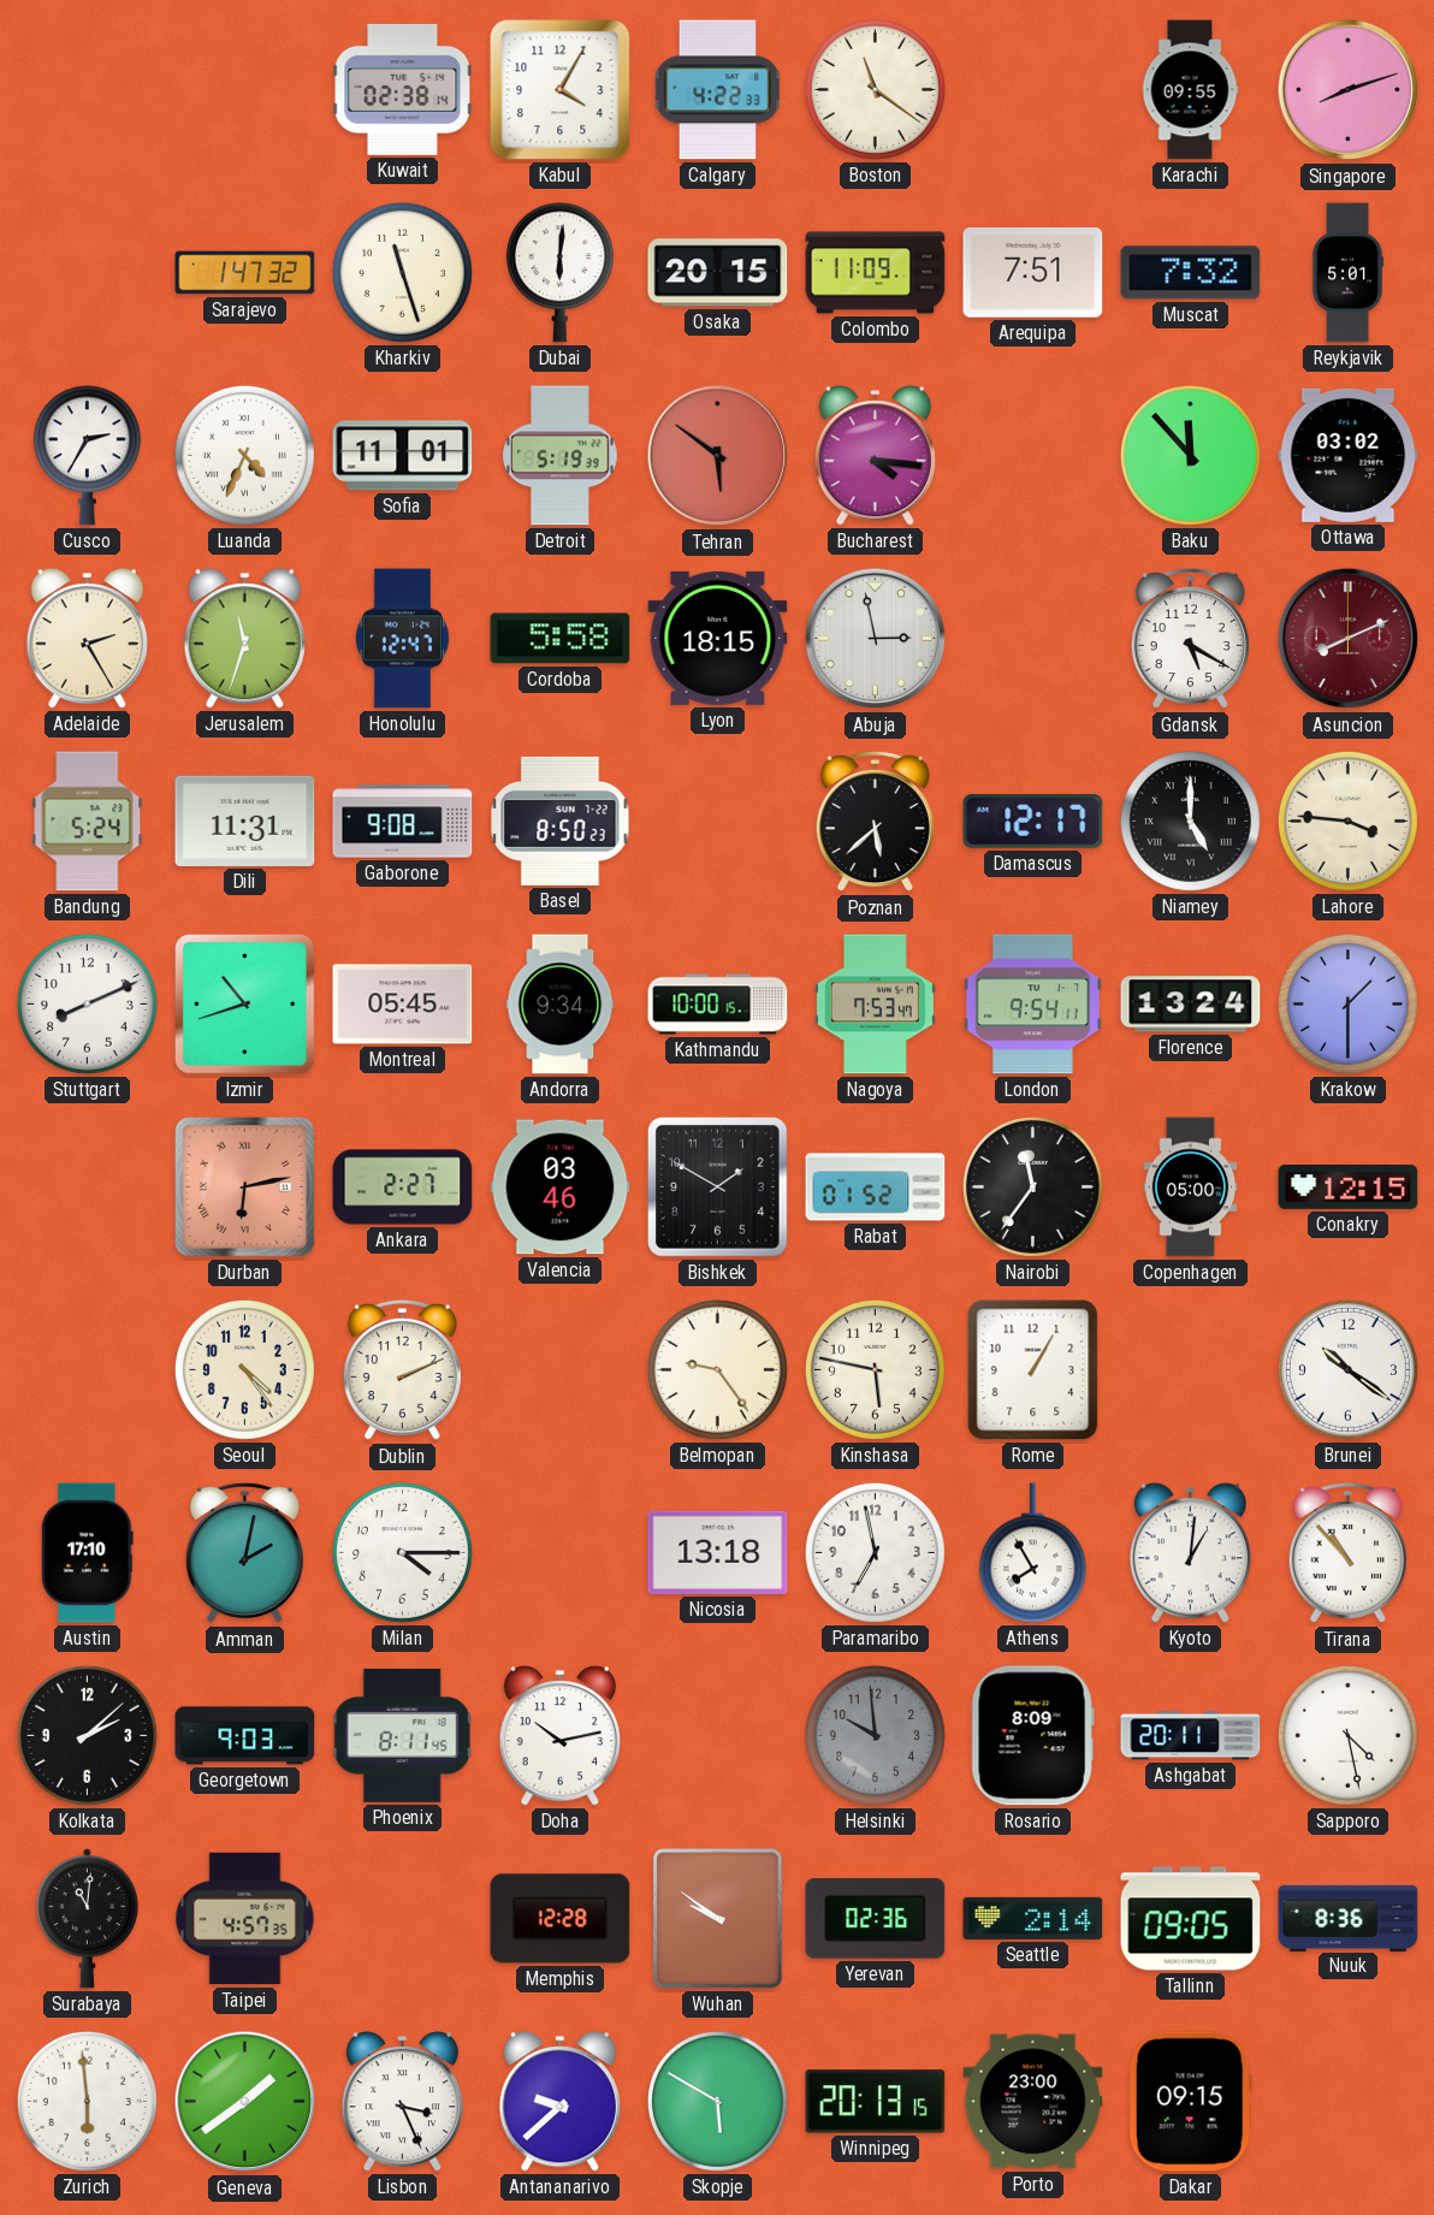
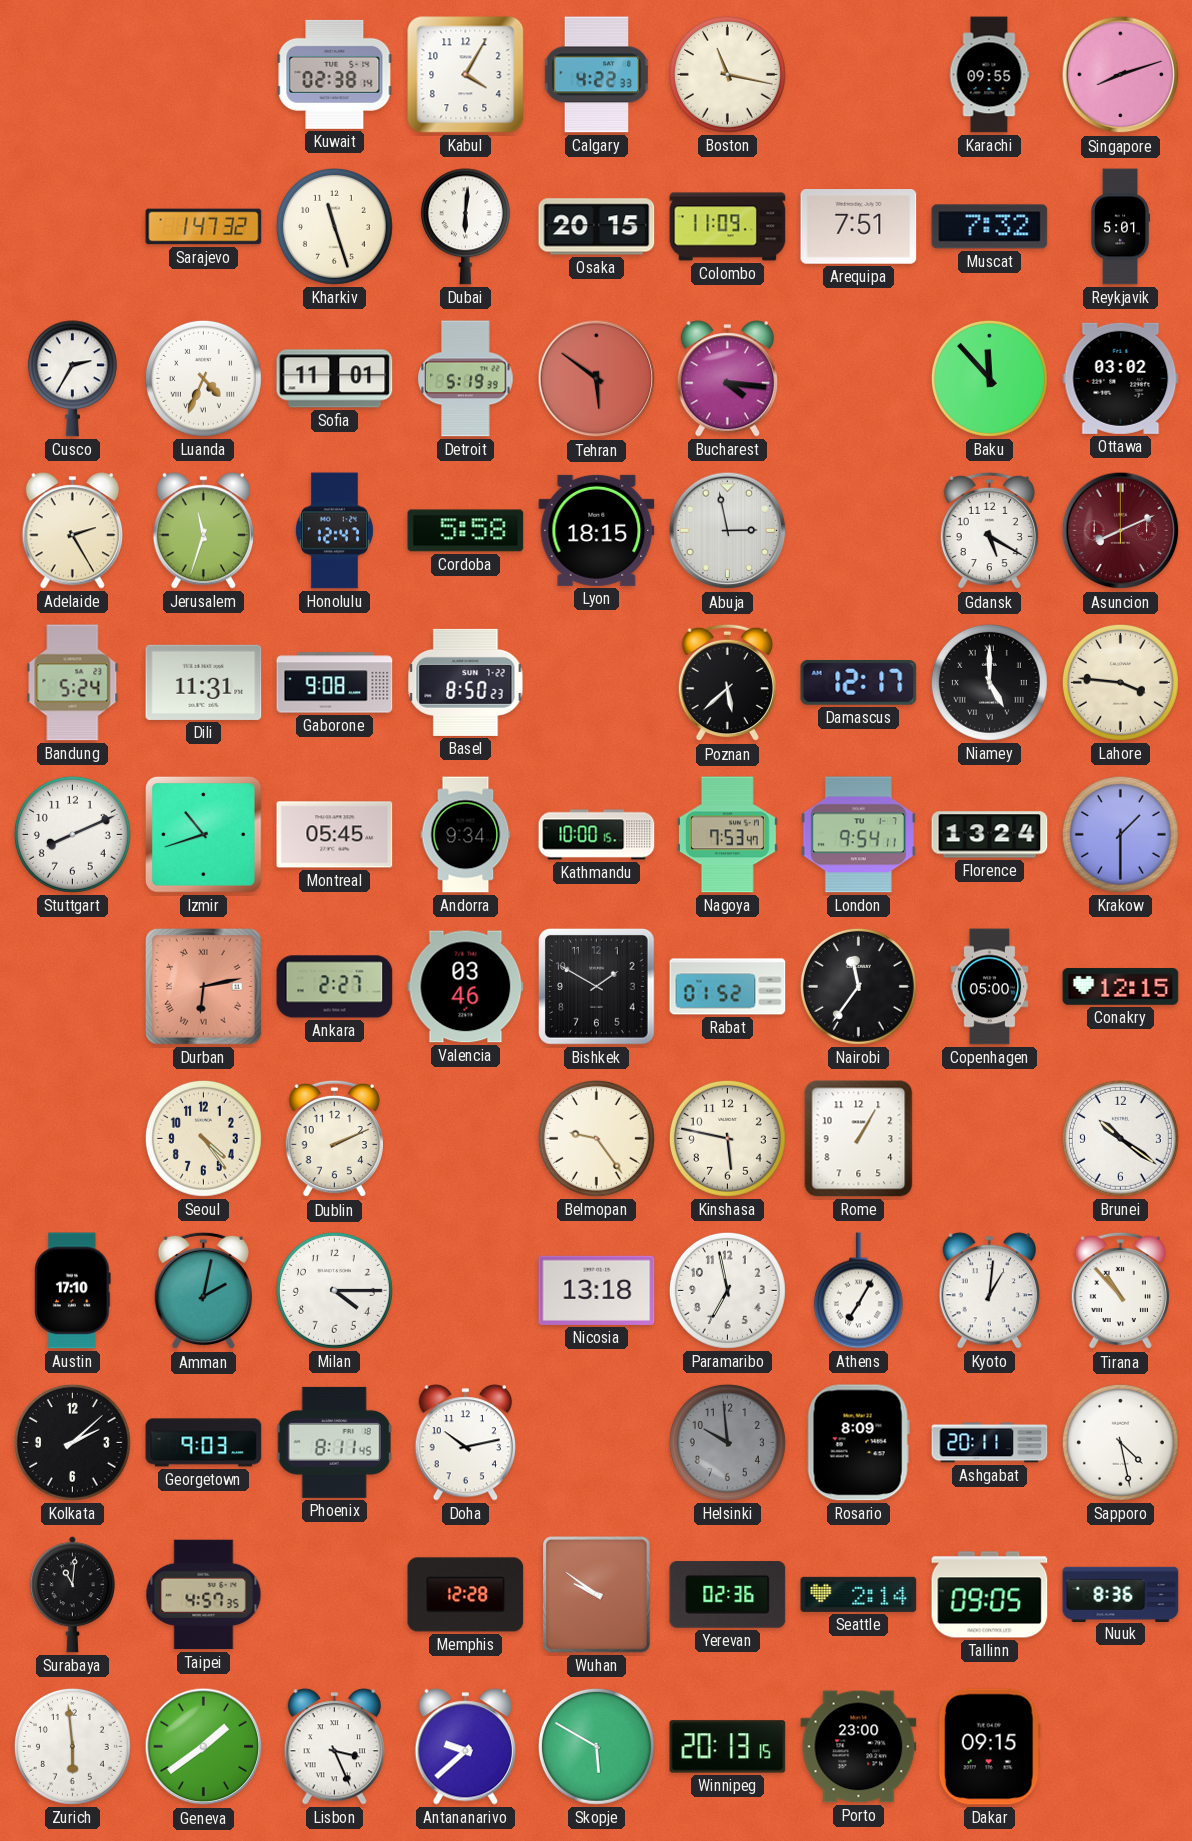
Boston: 11:21 -> 11:17 (727, 74)
Athens: 7:55 -> 7:05 (858, 1291)
